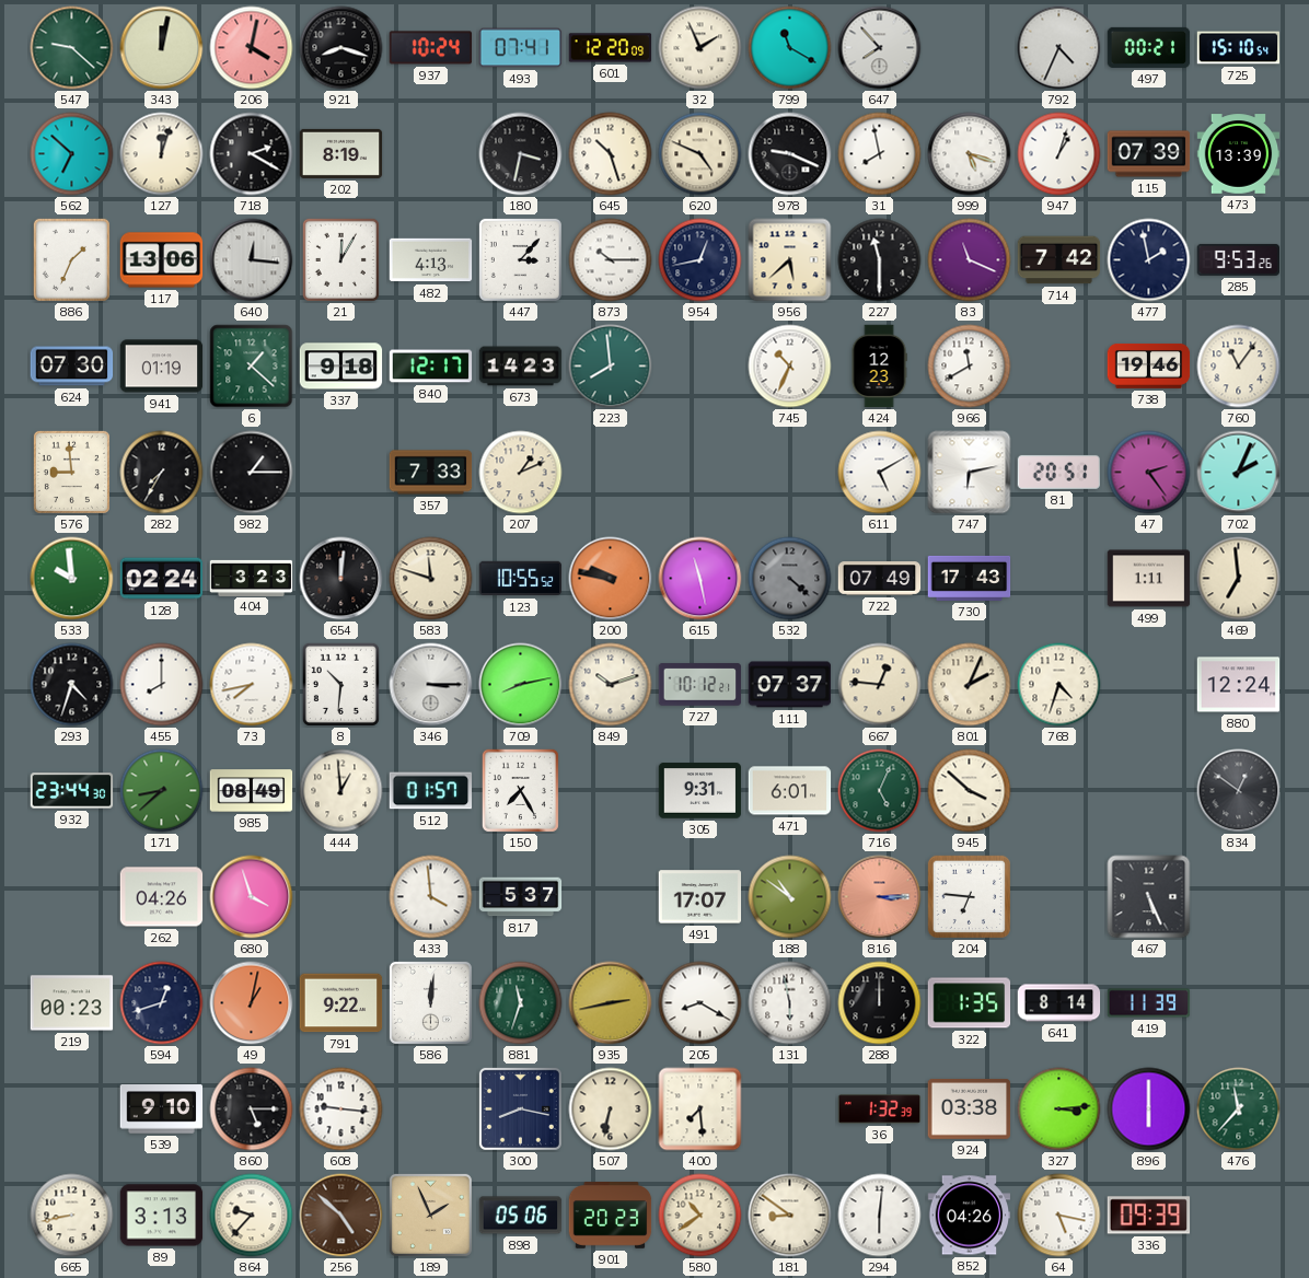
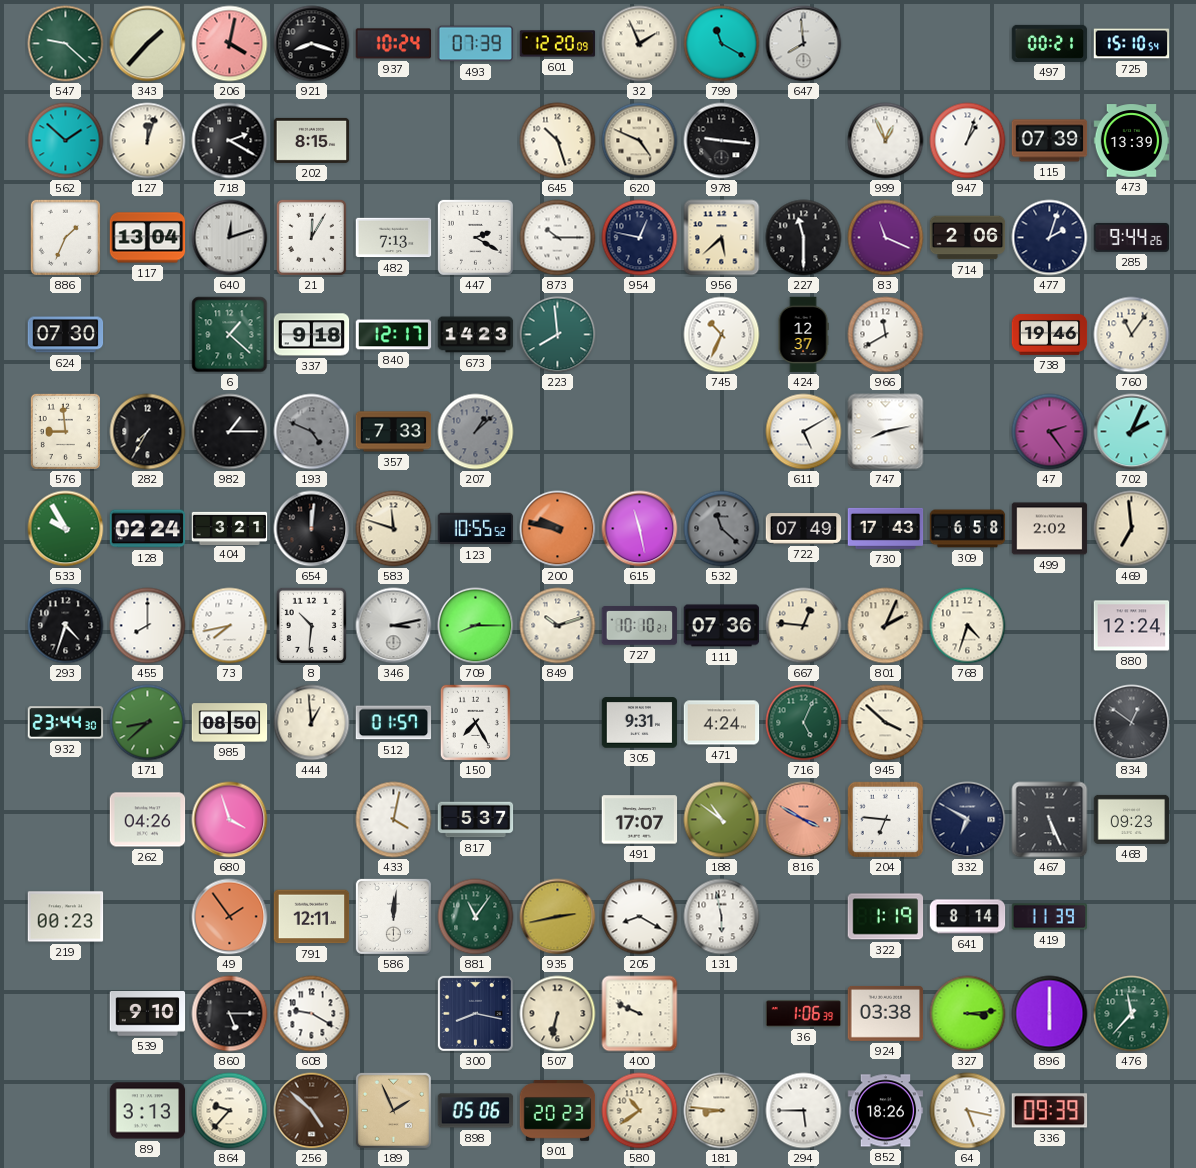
343: 12:02 -> 1:37 (148, 44)
493: 07:41 -> 07:39 (476, 44)
647: 7:53 -> 7:59 (804, 44)
792: 4:34 -> none (1059, 48)
562: 6:52 -> 1:52 (66, 141)
202: 8:19 -> 8:15 (312, 140)
180: 3:32 -> none (521, 154)
978: 9:19 -> 9:16 (722, 141)
31: 7:58 -> none (880, 154)
999: 5:18 -> 12:56 (886, 141)
117: 13:06 -> 13:04 (148, 238)
640: 12:16 -> 12:12 (230, 238)
482: 4:13 -> 7:13 (394, 238)
447: 3:07 -> 2:20 (475, 237)
954: 12:43 -> 12:47 (640, 238)
714: 7:42 -> 2:06 (968, 238)
477: 1:58 -> 2:03 (1050, 238)
285: 9:53 -> 9:44 (1132, 237)
941: 01:19 -> none (162, 367)
424: 12:23 -> 12:37 (803, 335)
193: none -> 4:49 (312, 432)
207: 1:11 -> 1:08 (476, 432)
207 dial: cream -> grey (476, 432)
747: 6:13 -> 8:13 (886, 432)
81: 20:51 -> none (1058, 472)
533: 9:59 -> 9:55 (66, 529)
404: 3:23 -> 3:21 (230, 528)
532: 4:22 -> 11:22 (722, 529)
309: none -> 6:58 (968, 529)
499: 1:11 -> 2:02 (1050, 529)
346: 3:15 -> 3:13 (394, 626)
709: 8:13 -> 8:15 (476, 626)
727: 10:12 -> 10:10 (640, 626)
111: 07:37 -> 07:36 (722, 626)
985: 08:49 -> 08:50 (230, 723)
471: 6:01 -> 4:24 (722, 723)
433: 3:59 -> 4:02 (394, 820)
816: 3:15 -> 3:50 (804, 820)
332: none -> 6:50 (968, 820)
468: none -> 09:23 (1132, 819)
594: 12:42 -> none (162, 1003)
49: 1:02 -> 1:54 (230, 917)
791: 9:22 -> 12:11 (312, 917)
881: 11:33 -> 11:06 (476, 917)
288: 12:00 -> none (880, 1003)
322: 1:35 -> 1:19 (886, 917)
608: 9:16 -> 9:20 (312, 1014)
400: 7:29 -> 9:49 (640, 1014)
36: 1:32 -> 1:06 (804, 1014)
665: 8:43 -> none (72, 1216)
181: 8:51 -> 8:46 (722, 1111)
294: 6:01 -> 5:45 (804, 1111)
852: 04:26 -> 18:26 (886, 1111)
